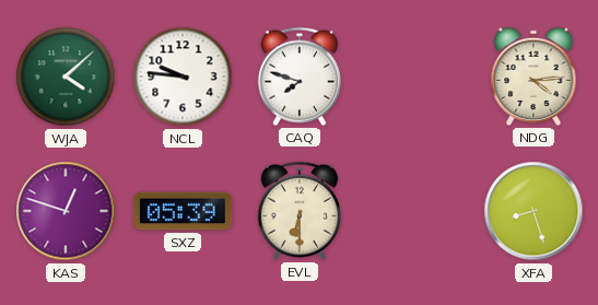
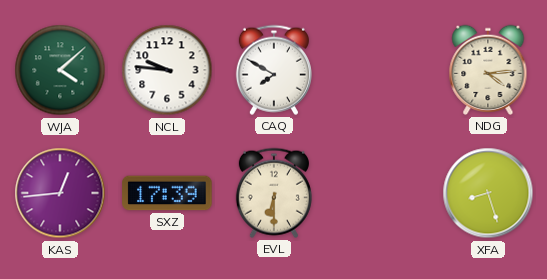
CAQ: 7:48 -> 7:50 (274, 70)
KAS: 12:48 -> 12:44 (60, 193)
SXZ: 05:39 -> 17:39 (167, 193)
